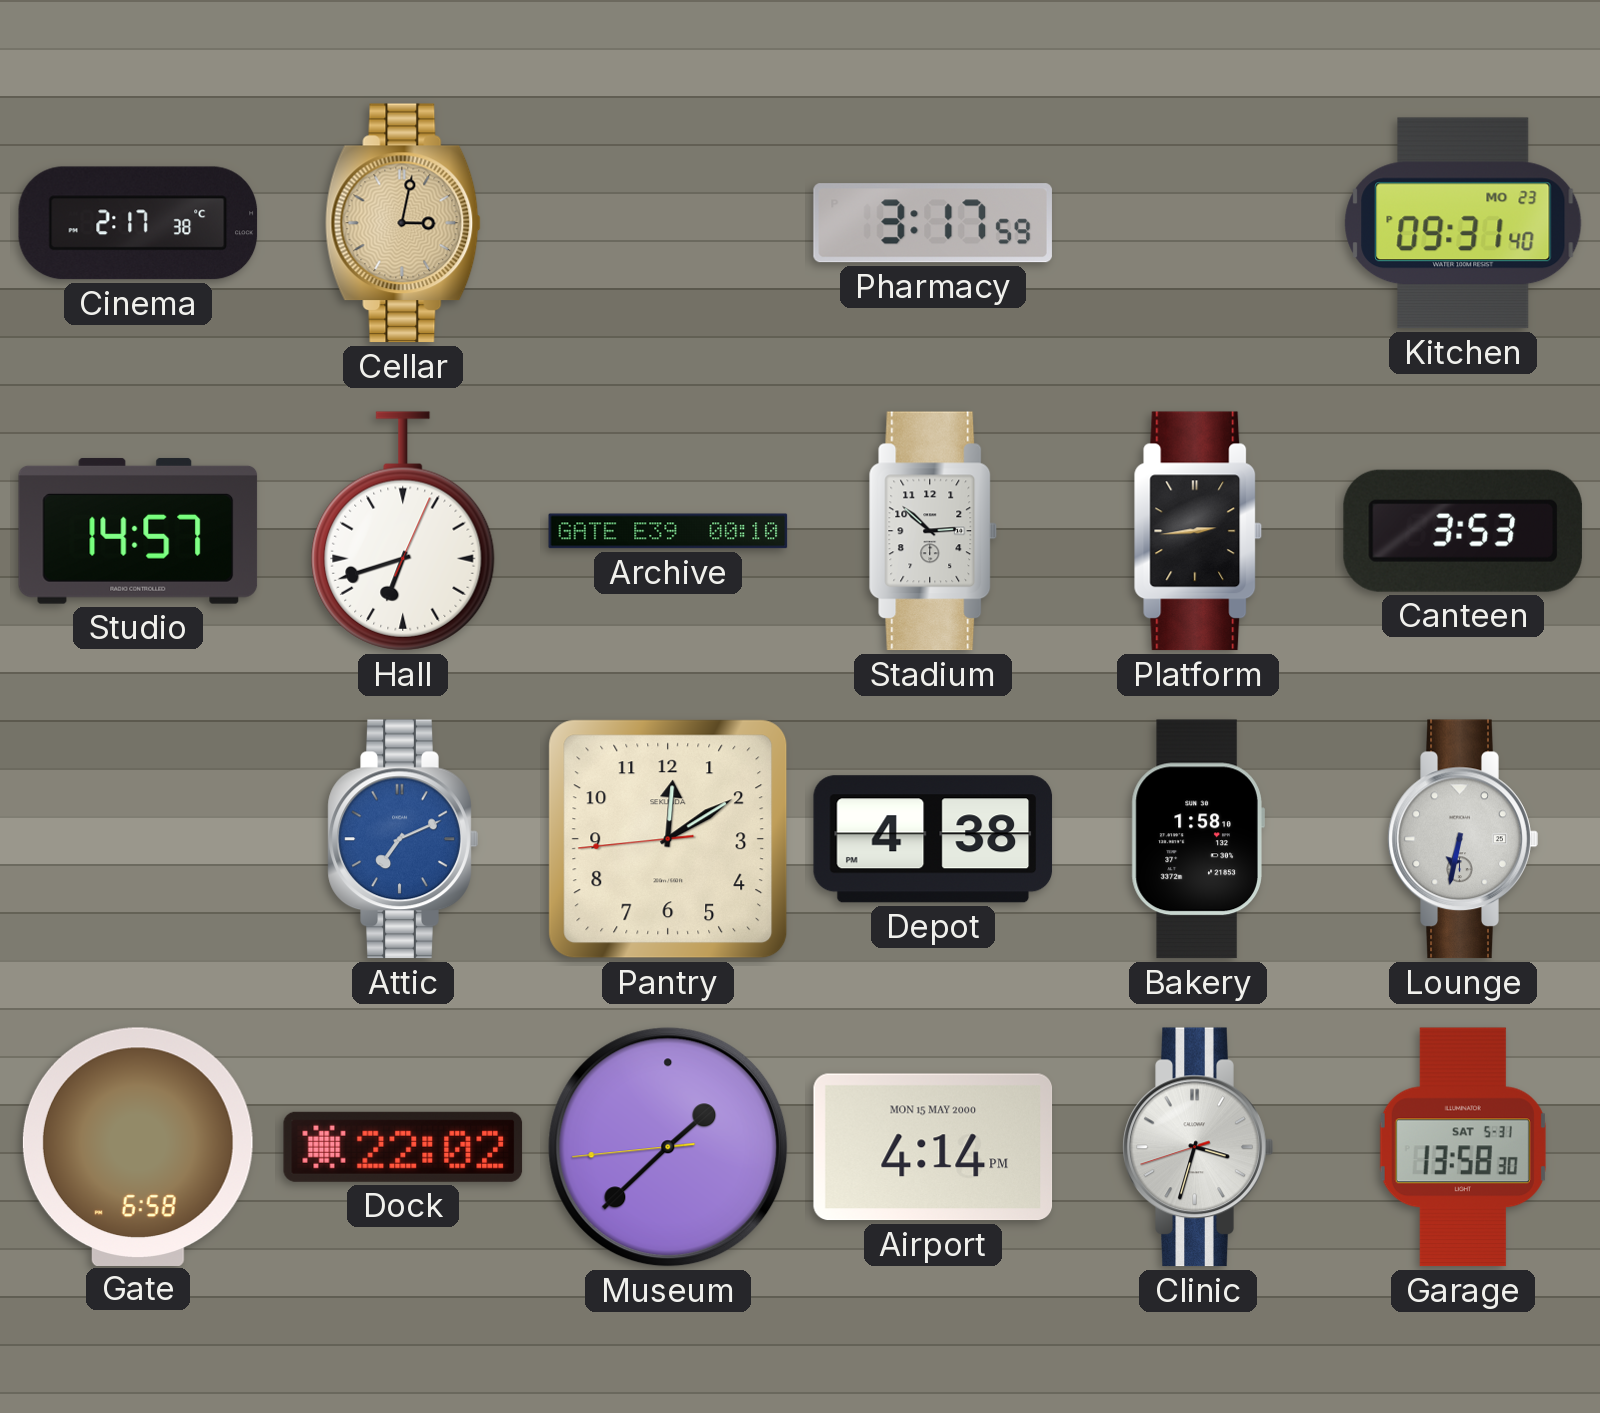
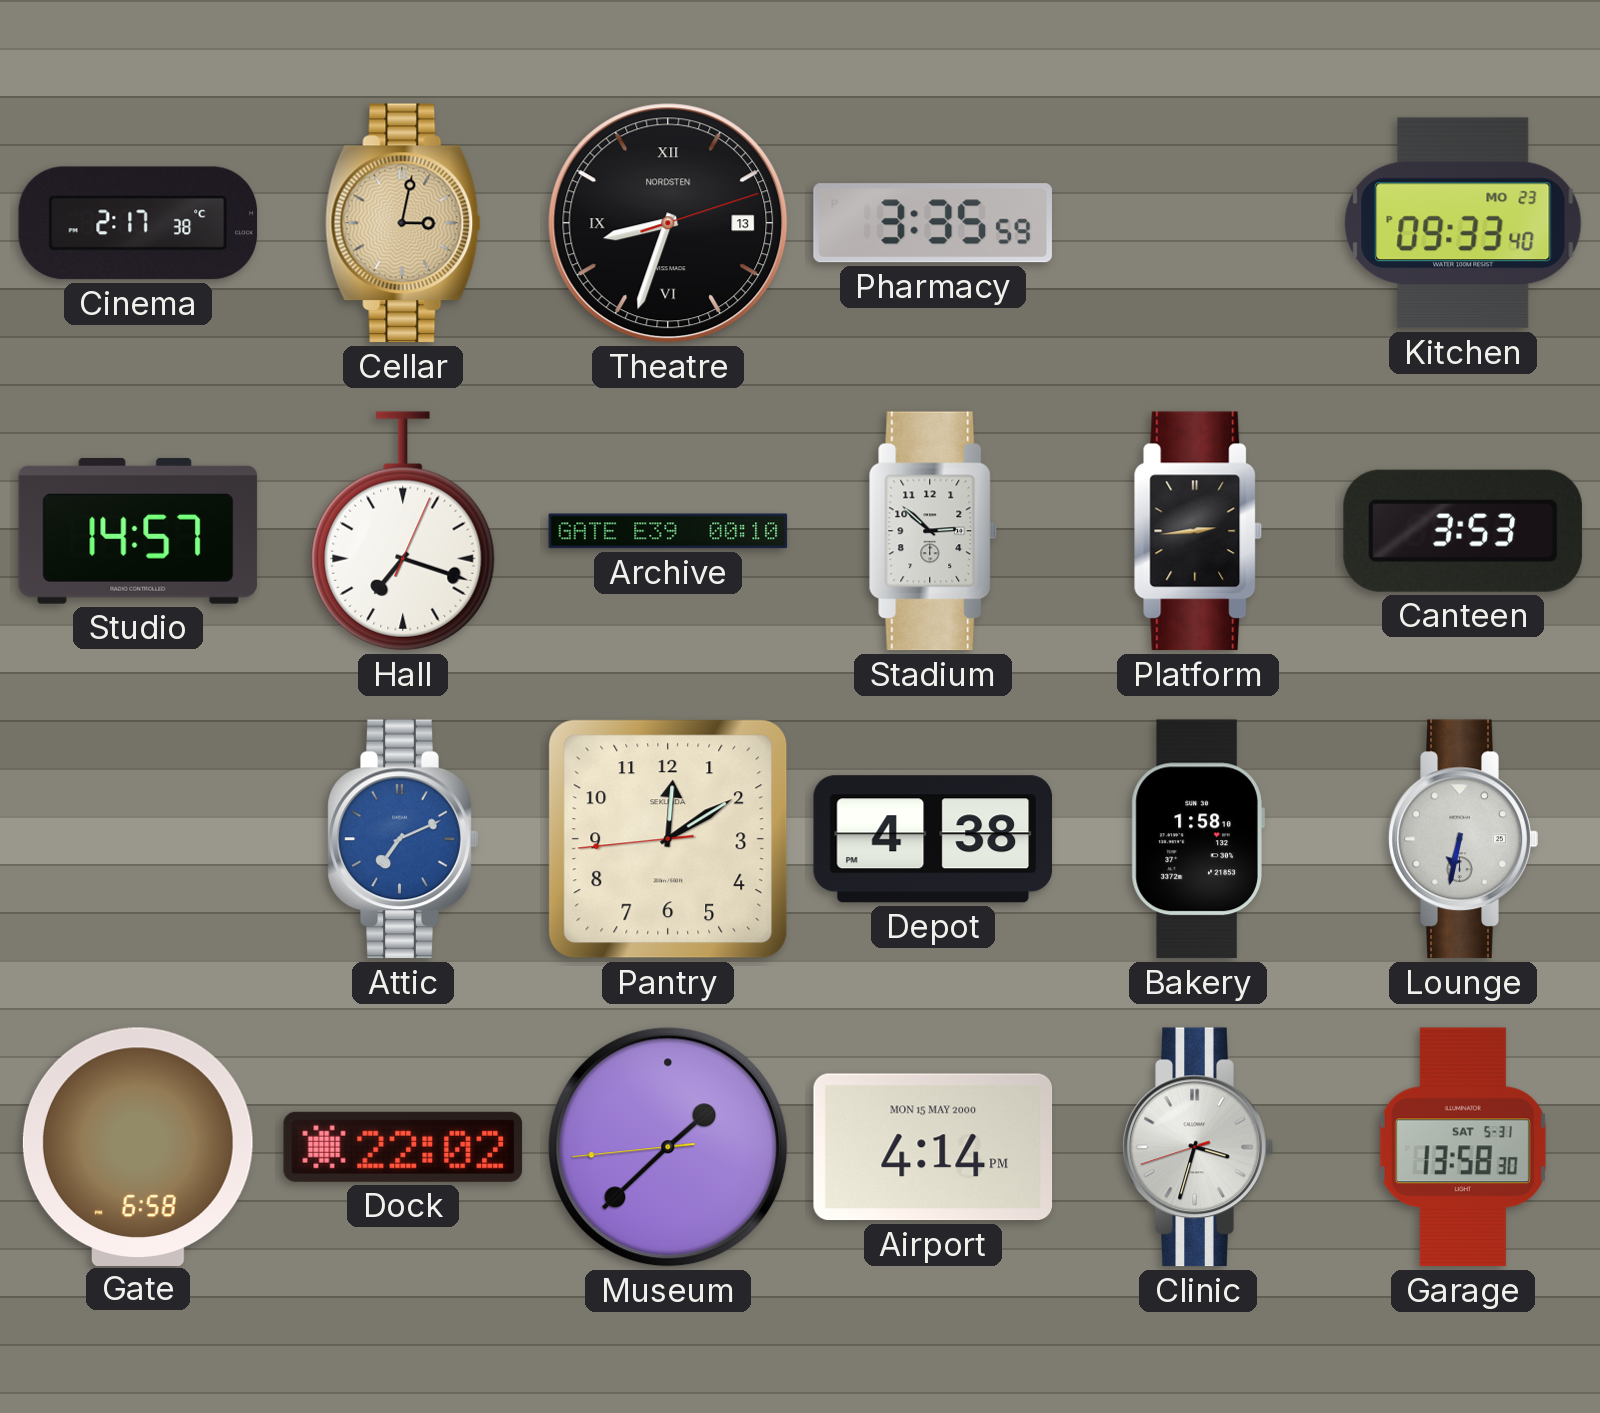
Theatre: none -> 8:33 (668, 223)
Pharmacy: 3:17 -> 3:35 (933, 223)
Kitchen: 09:31 -> 09:33 (1463, 223)
Hall: 6:42 -> 7:18 (403, 531)
